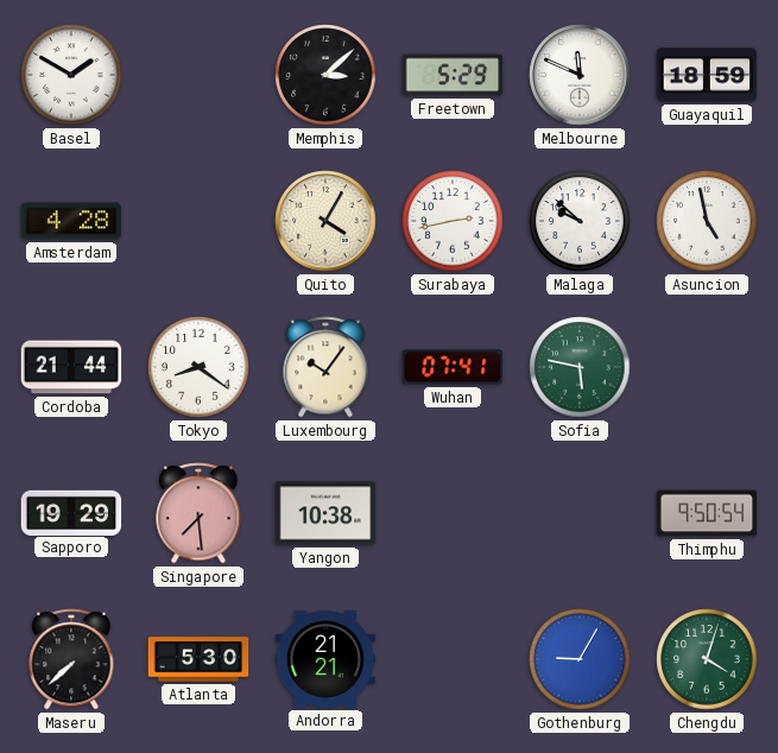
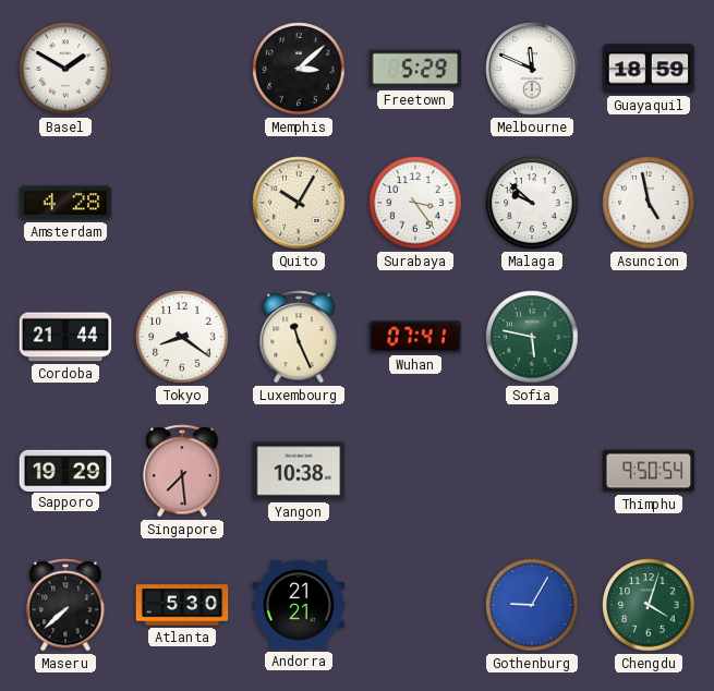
Quito: 4:05 -> 10:05 (299, 203)
Surabaya: 2:43 -> 3:24 (415, 203)
Luxembourg: 10:06 -> 11:26 (299, 337)
